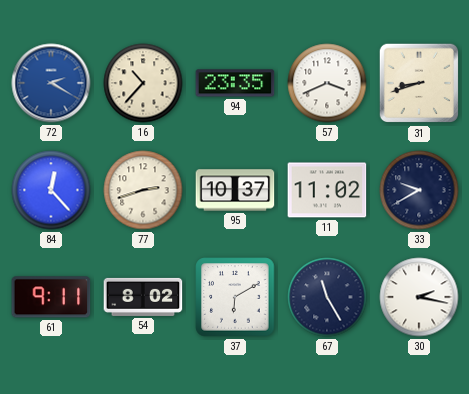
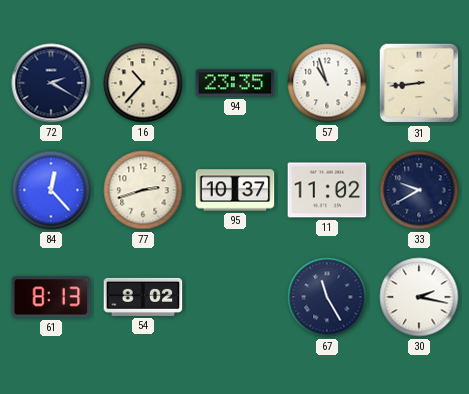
72 dial: blue -> navy (51, 83)
57: 3:41 -> 10:57 (327, 83)
31: 8:42 -> 8:44 (419, 83)
61: 9:11 -> 8:13 (51, 297)
37: 6:10 -> none (235, 297)
